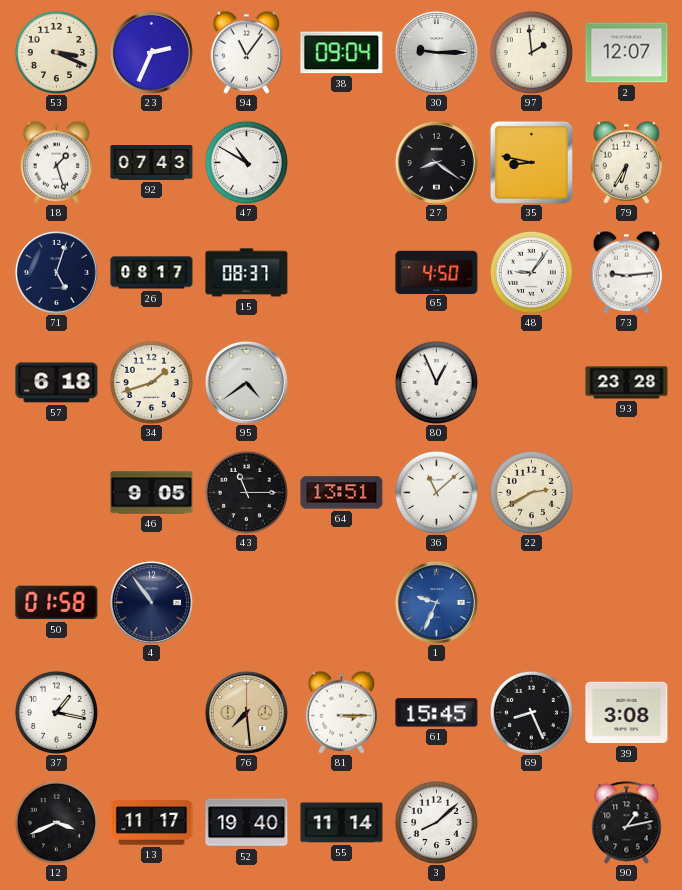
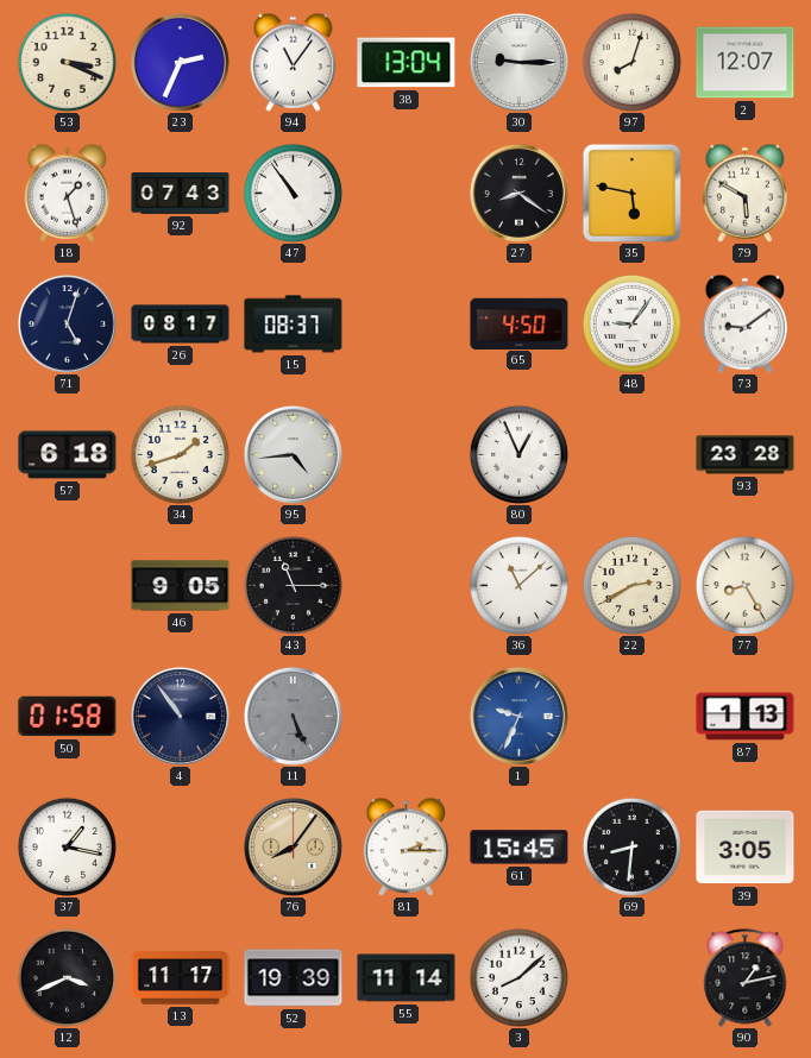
38: 09:04 -> 13:04 (407, 63)
97: 1:59 -> 8:03 (631, 62)
47: 10:50 -> 10:54 (293, 193)
35: 8:47 -> 5:47 (631, 193)
79: 6:35 -> 5:50 (744, 193)
73: 9:14 -> 9:09 (744, 323)
95: 4:39 -> 4:44 (293, 454)
64: 13:51 -> none (342, 493)
77: none -> 8:25 (744, 585)
11: none -> 5:26 (293, 716)
87: none -> 1:13 (746, 717)
76: 7:29 -> 8:06 (293, 846)
81: 3:15 -> 2:15 (405, 846)
69: 8:26 -> 8:31 (631, 846)
39: 3:08 -> 3:05 (746, 848)
52: 19:40 -> 19:39 (294, 978)
